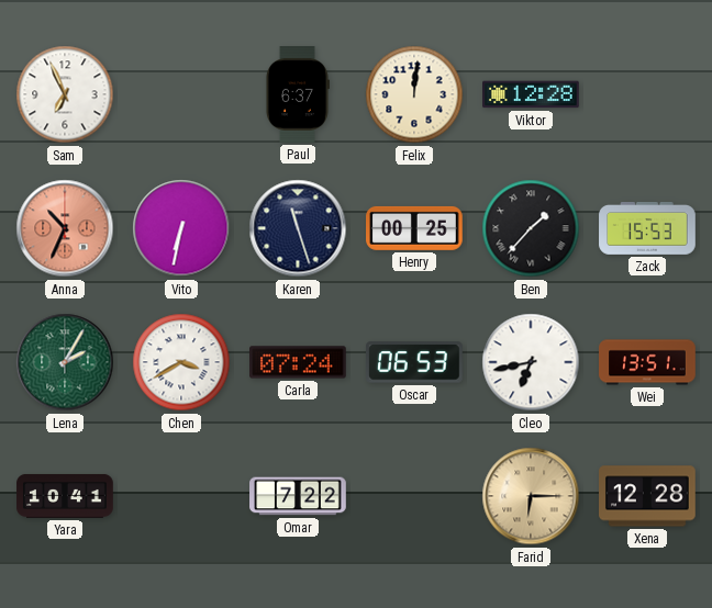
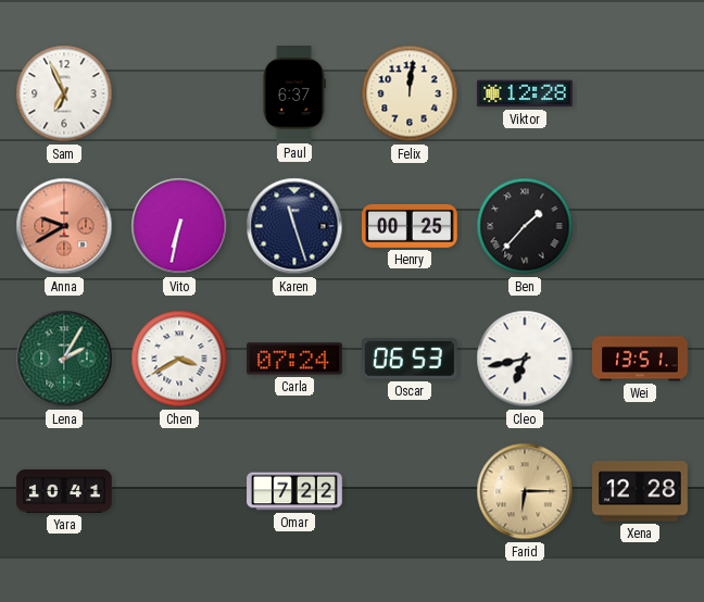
Anna: 10:34 -> 9:40 (64, 226)
Zack: 15:53 -> none (647, 229)
